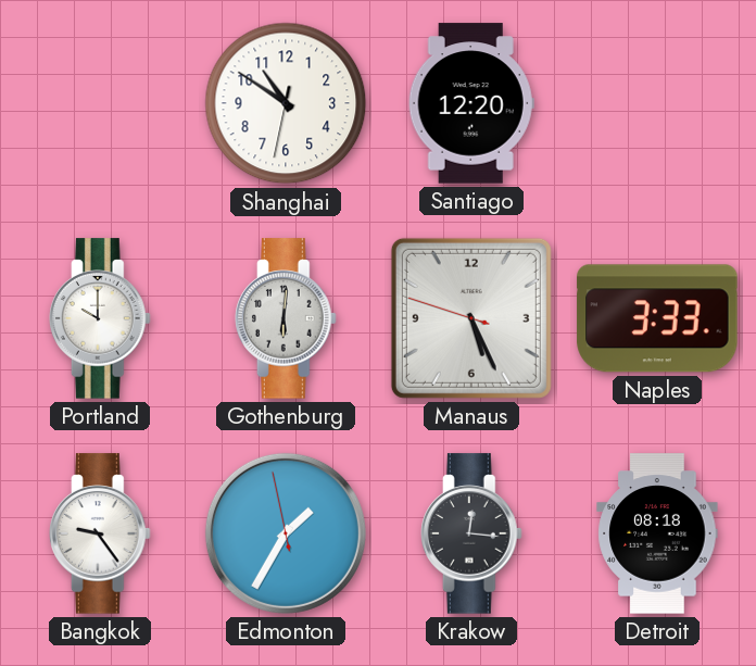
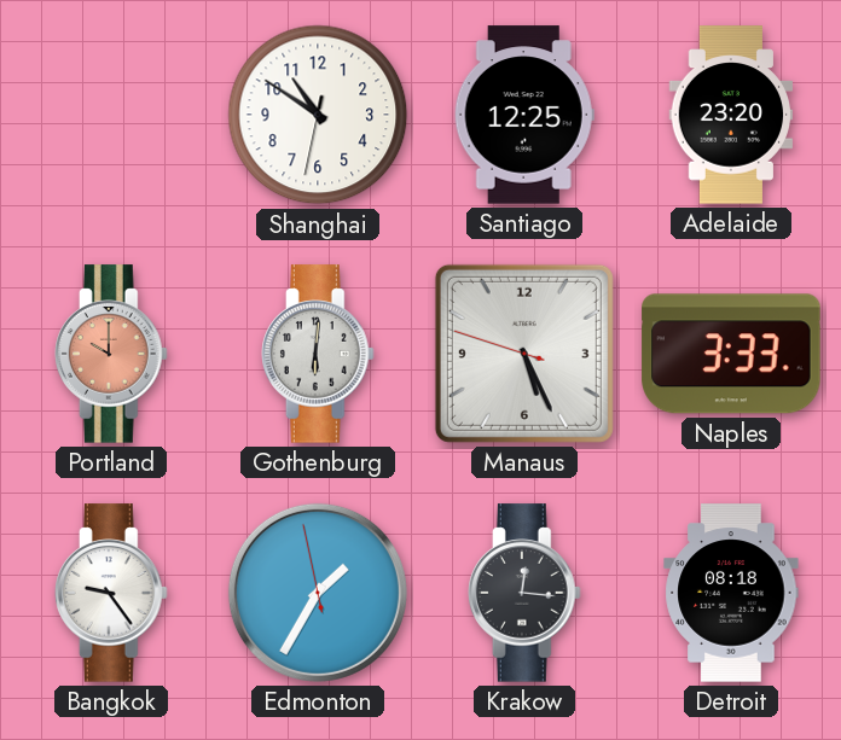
Santiago: 12:20 -> 12:25 (524, 115)
Adelaide: none -> 23:20 (731, 115)
Portland dial: white -> salmon (112, 354)
